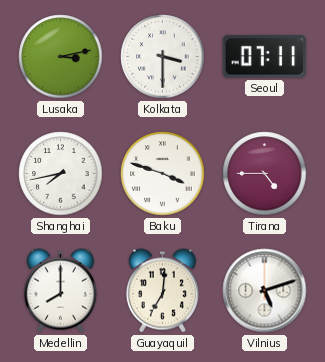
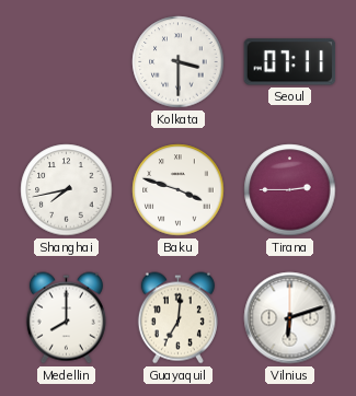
Lusaka: 3:13 -> none (61, 57)
Tirana: 4:45 -> 2:45 (290, 190)
Vilnius: 5:12 -> 6:12 (290, 318)
